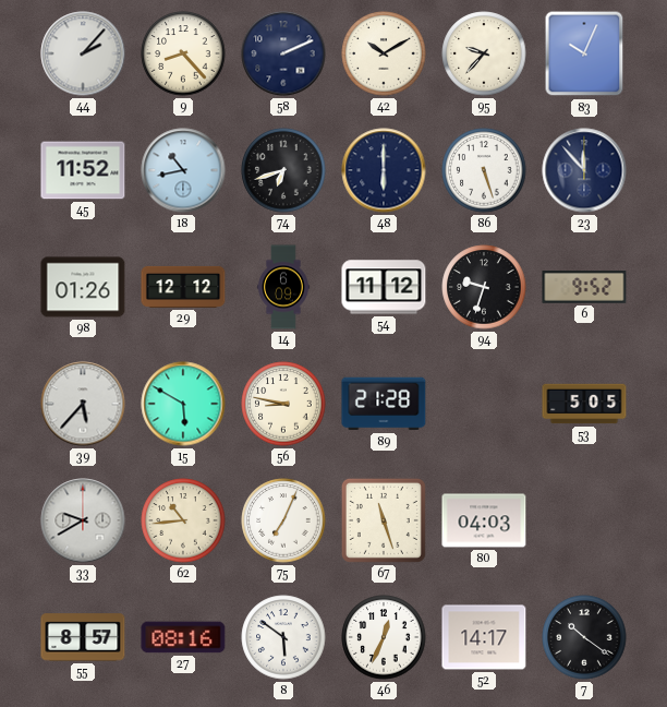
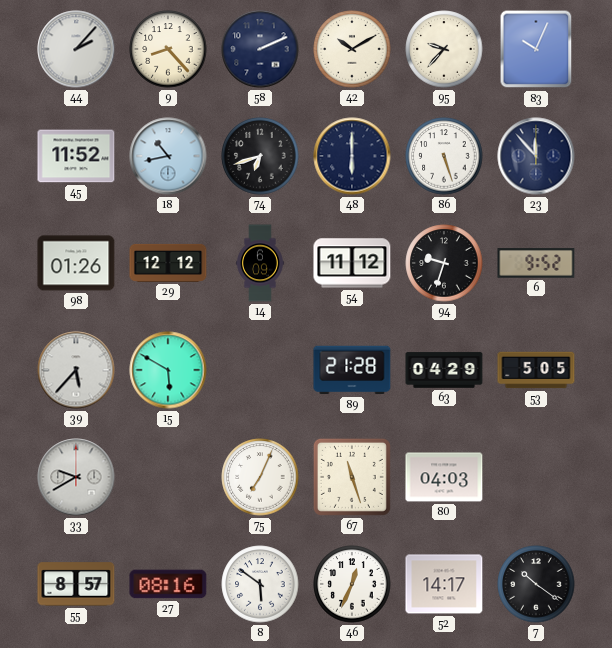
56: 8:47 -> none (283, 404)
63: none -> 04:29 (444, 370)
62: 10:44 -> none (183, 520)
